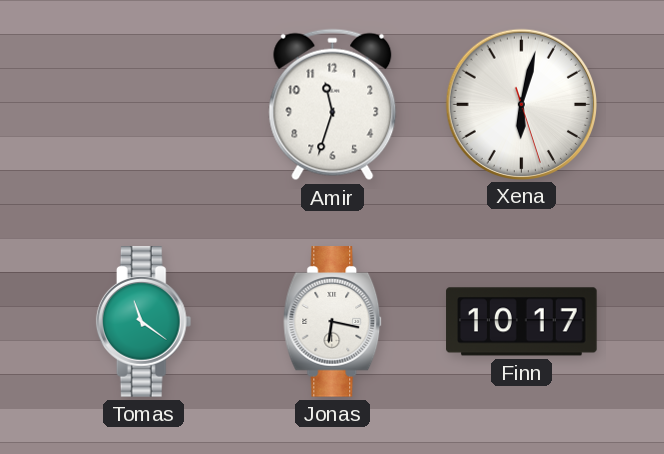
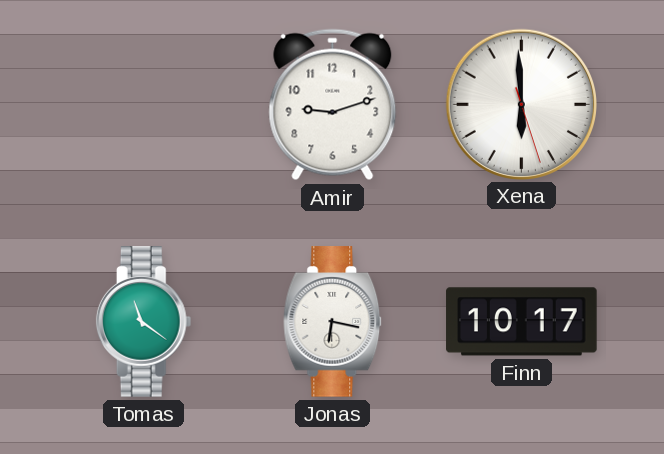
Amir: 11:33 -> 9:12 (333, 105)
Xena: 6:02 -> 5:59 (521, 104)
